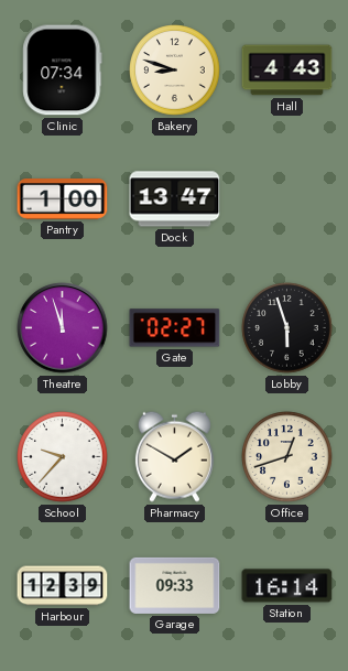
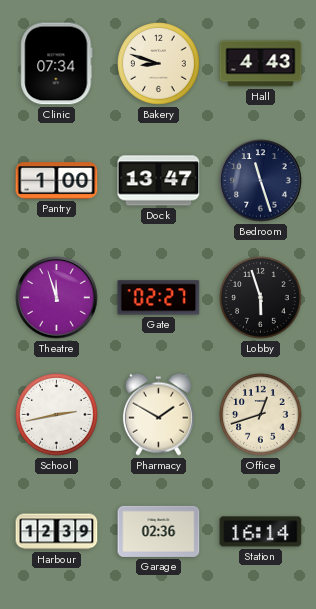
Bedroom: none -> 11:27 (261, 181)
School: 9:37 -> 2:43 (57, 415)
Garage: 09:33 -> 02:36 (159, 531)
